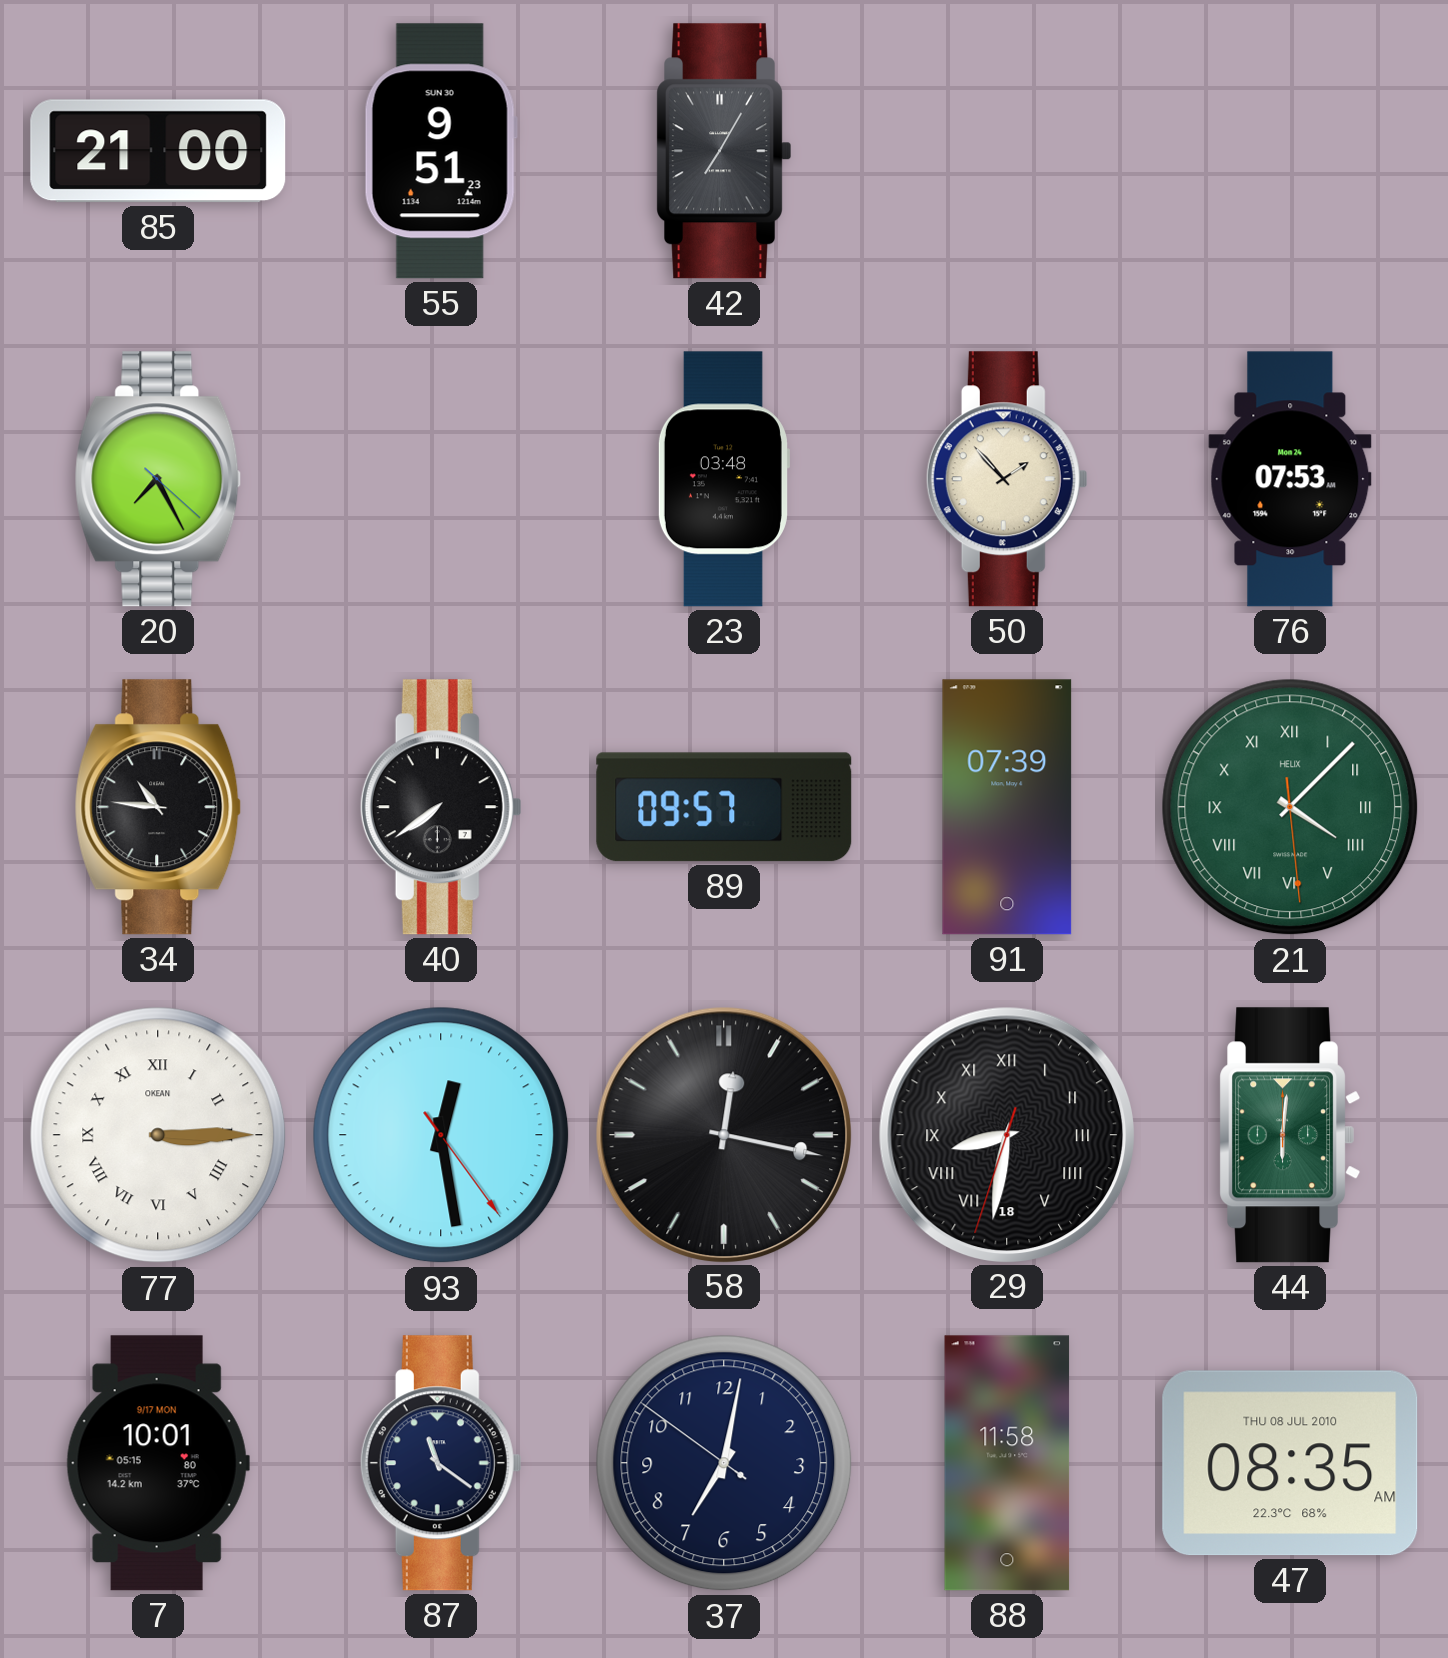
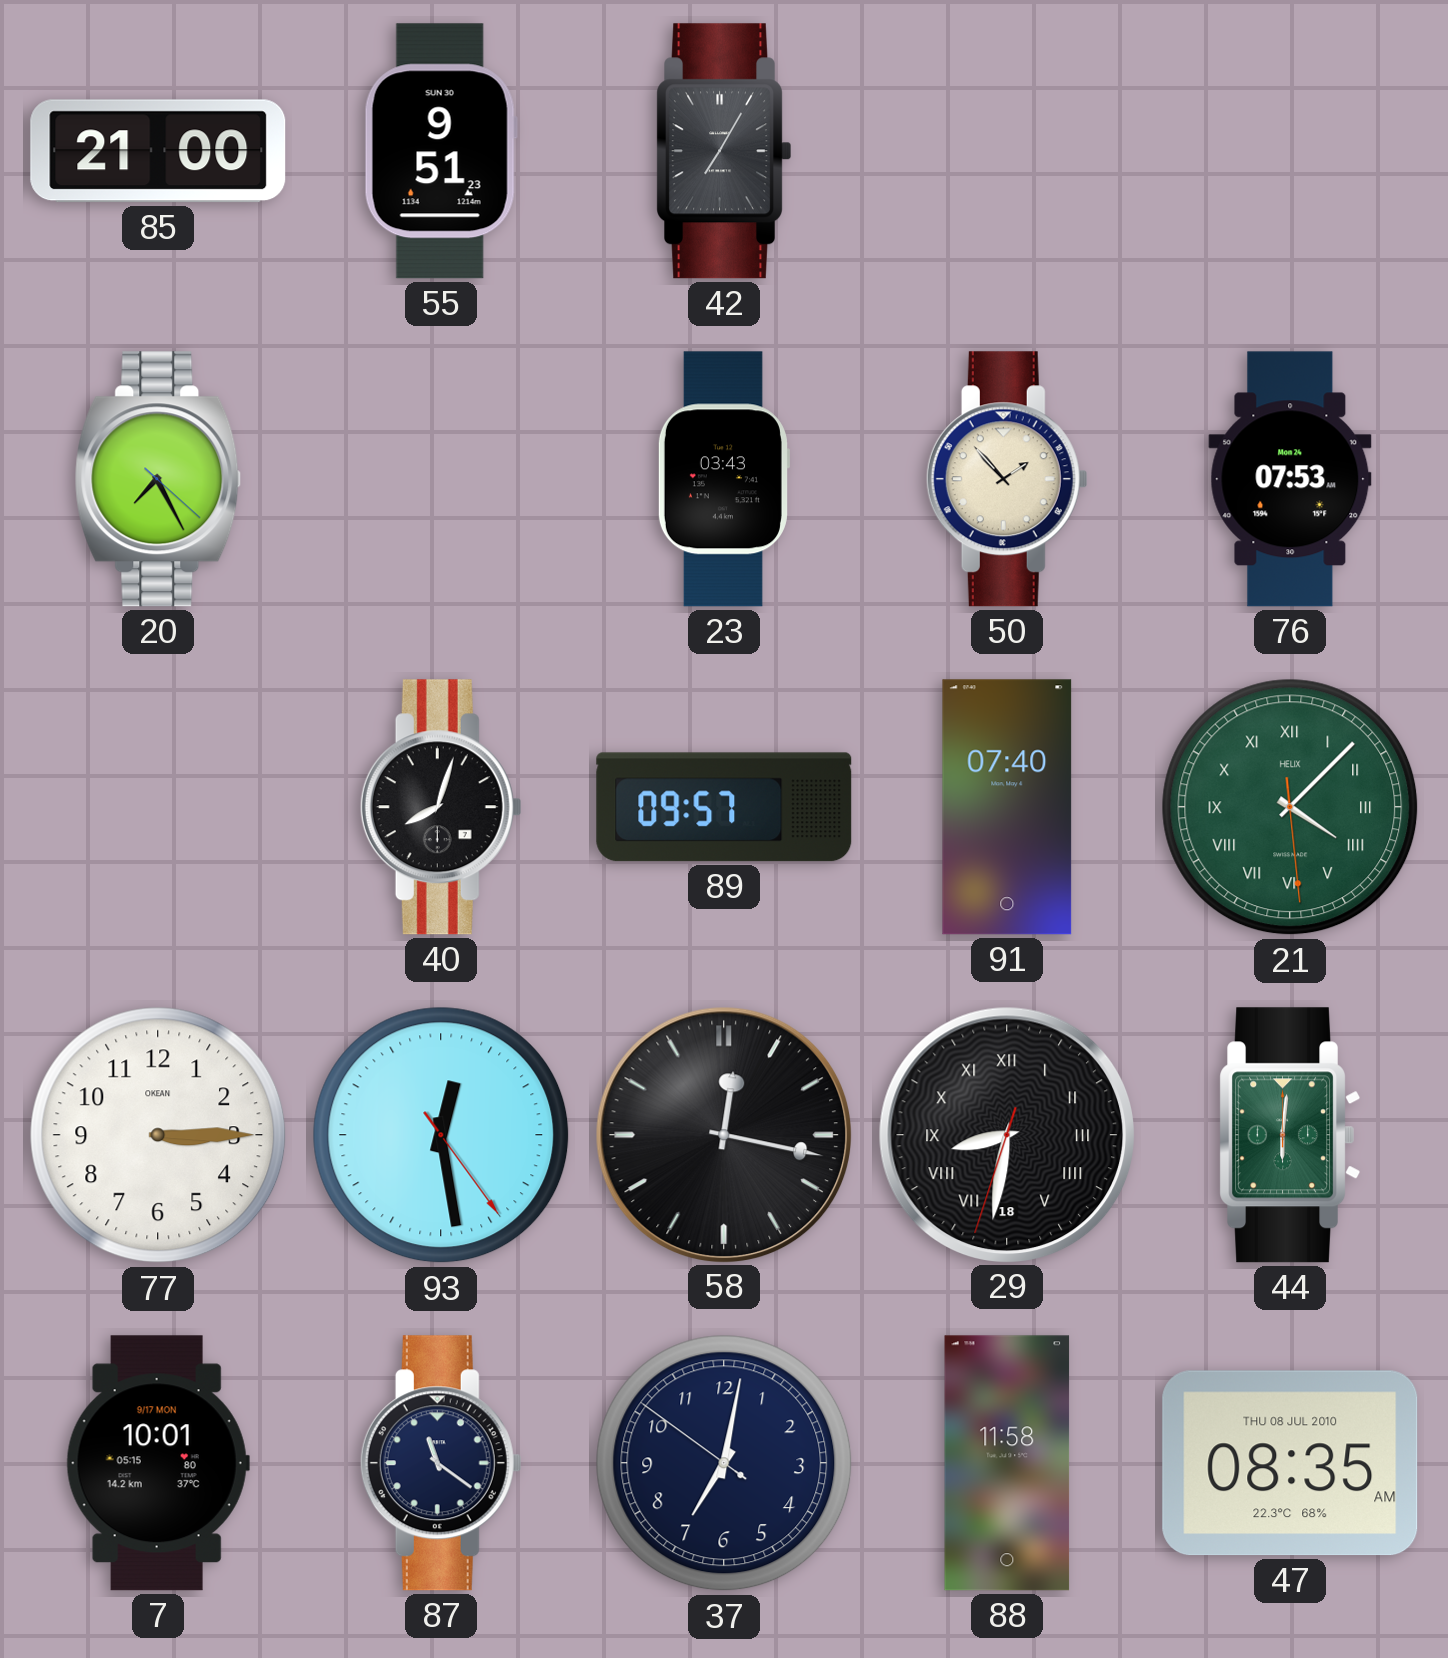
23: 03:48 -> 03:43 (723, 479)
34: 10:46 -> none (158, 807)
40: 7:39 -> 8:03 (441, 807)
91: 07:39 -> 07:40 (1007, 807)
77 numerals: Roman -> Arabic (158, 1135)
